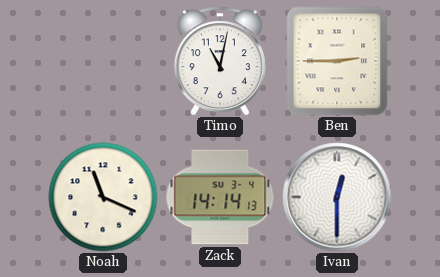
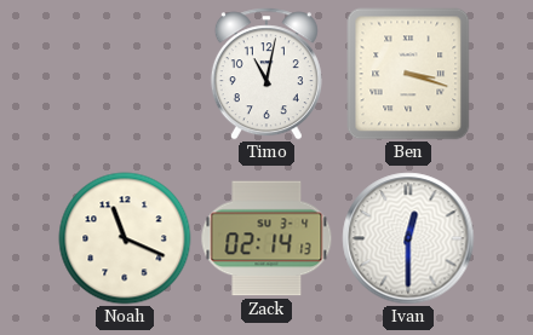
Ben: 2:45 -> 3:18 (408, 74)
Zack: 14:14 -> 02:14 (266, 238)
